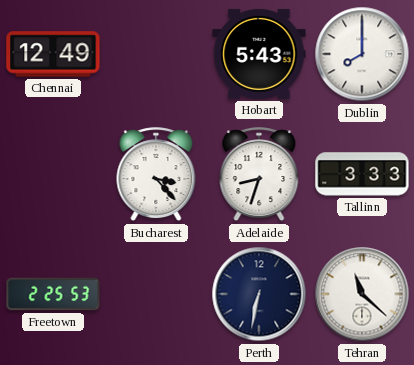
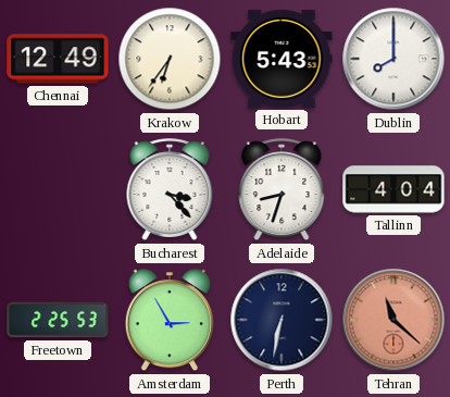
Krakow: none -> 6:36 (170, 59)
Tallinn: 3:33 -> 4:04 (393, 189)
Amsterdam: none -> 2:55 (170, 321)
Tehran dial: white -> salmon (393, 320)
